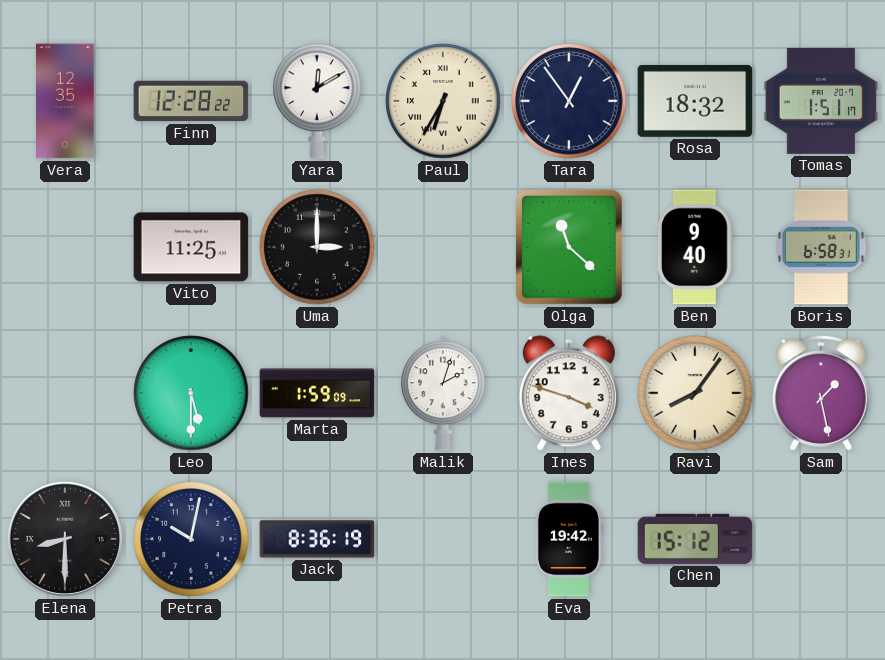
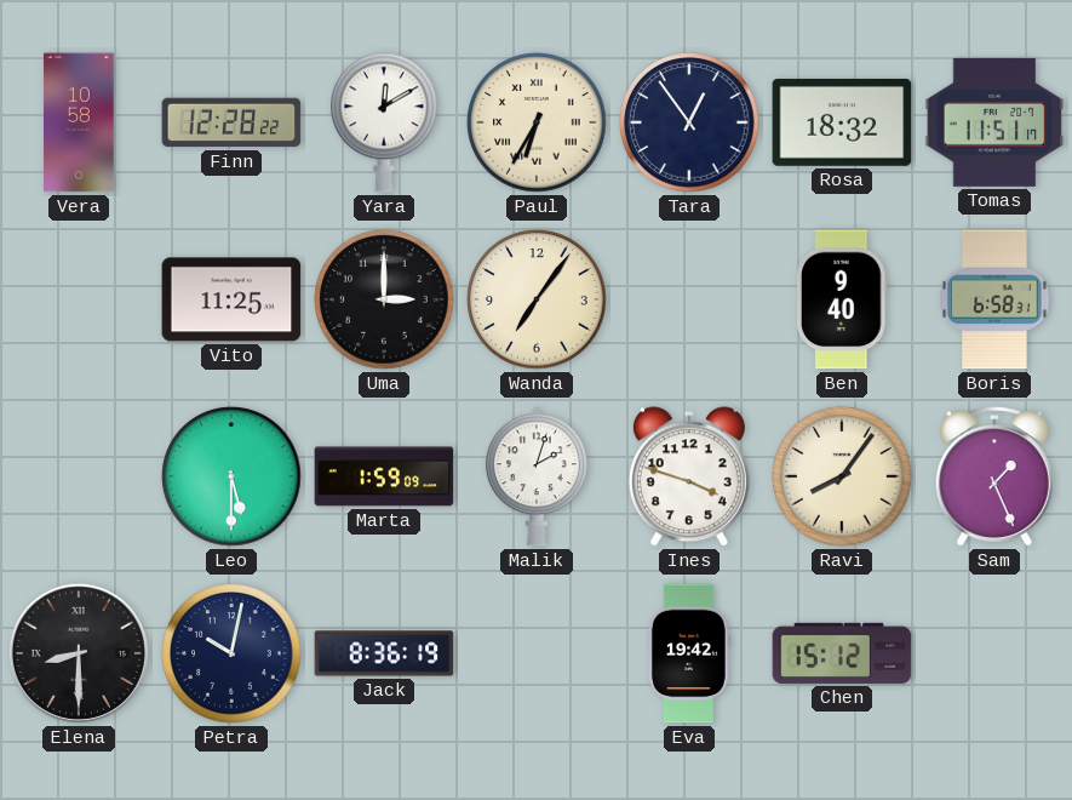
Vera: 12:35 -> 10:58 (79, 122)
Tomas: 1:51 -> 11:51 (994, 122)
Wanda: none -> 7:06 (537, 299)
Olga: 11:22 -> none (570, 248)
Sam: 1:28 -> 1:26 (994, 476)
